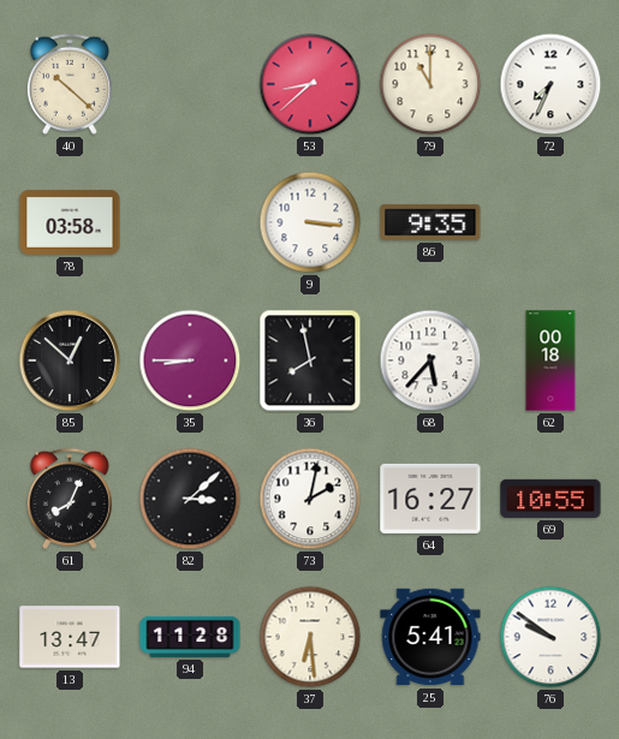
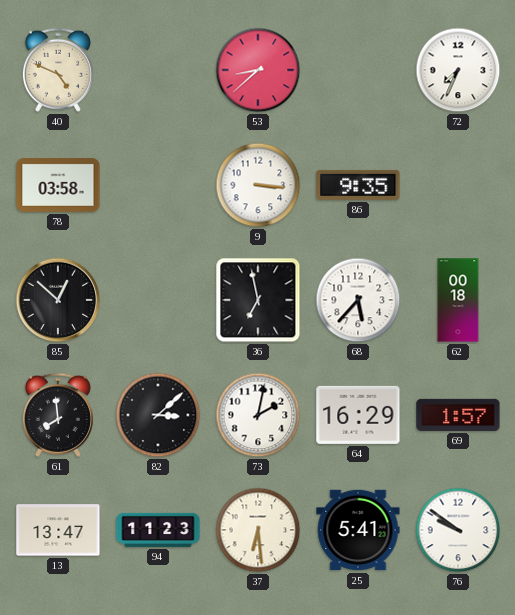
40: 10:22 -> 4:49 (58, 70)
79: 11:00 -> none (430, 84)
35: 8:45 -> none (190, 360)
36: 7:58 -> 6:58 (258, 300)
61: 8:04 -> 7:59 (58, 415)
64: 16:27 -> 16:29 (358, 415)
69: 10:55 -> 1:57 (458, 415)
94: 11:28 -> 11:23 (158, 530)
